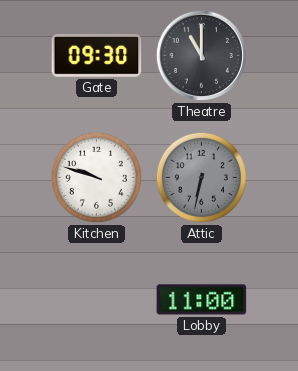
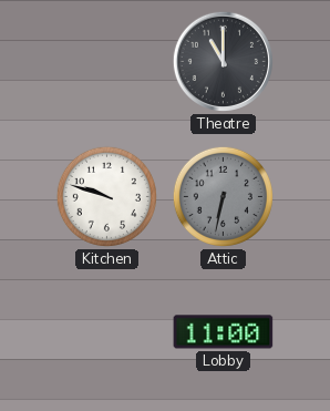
Gate: 09:30 -> none (97, 55)
